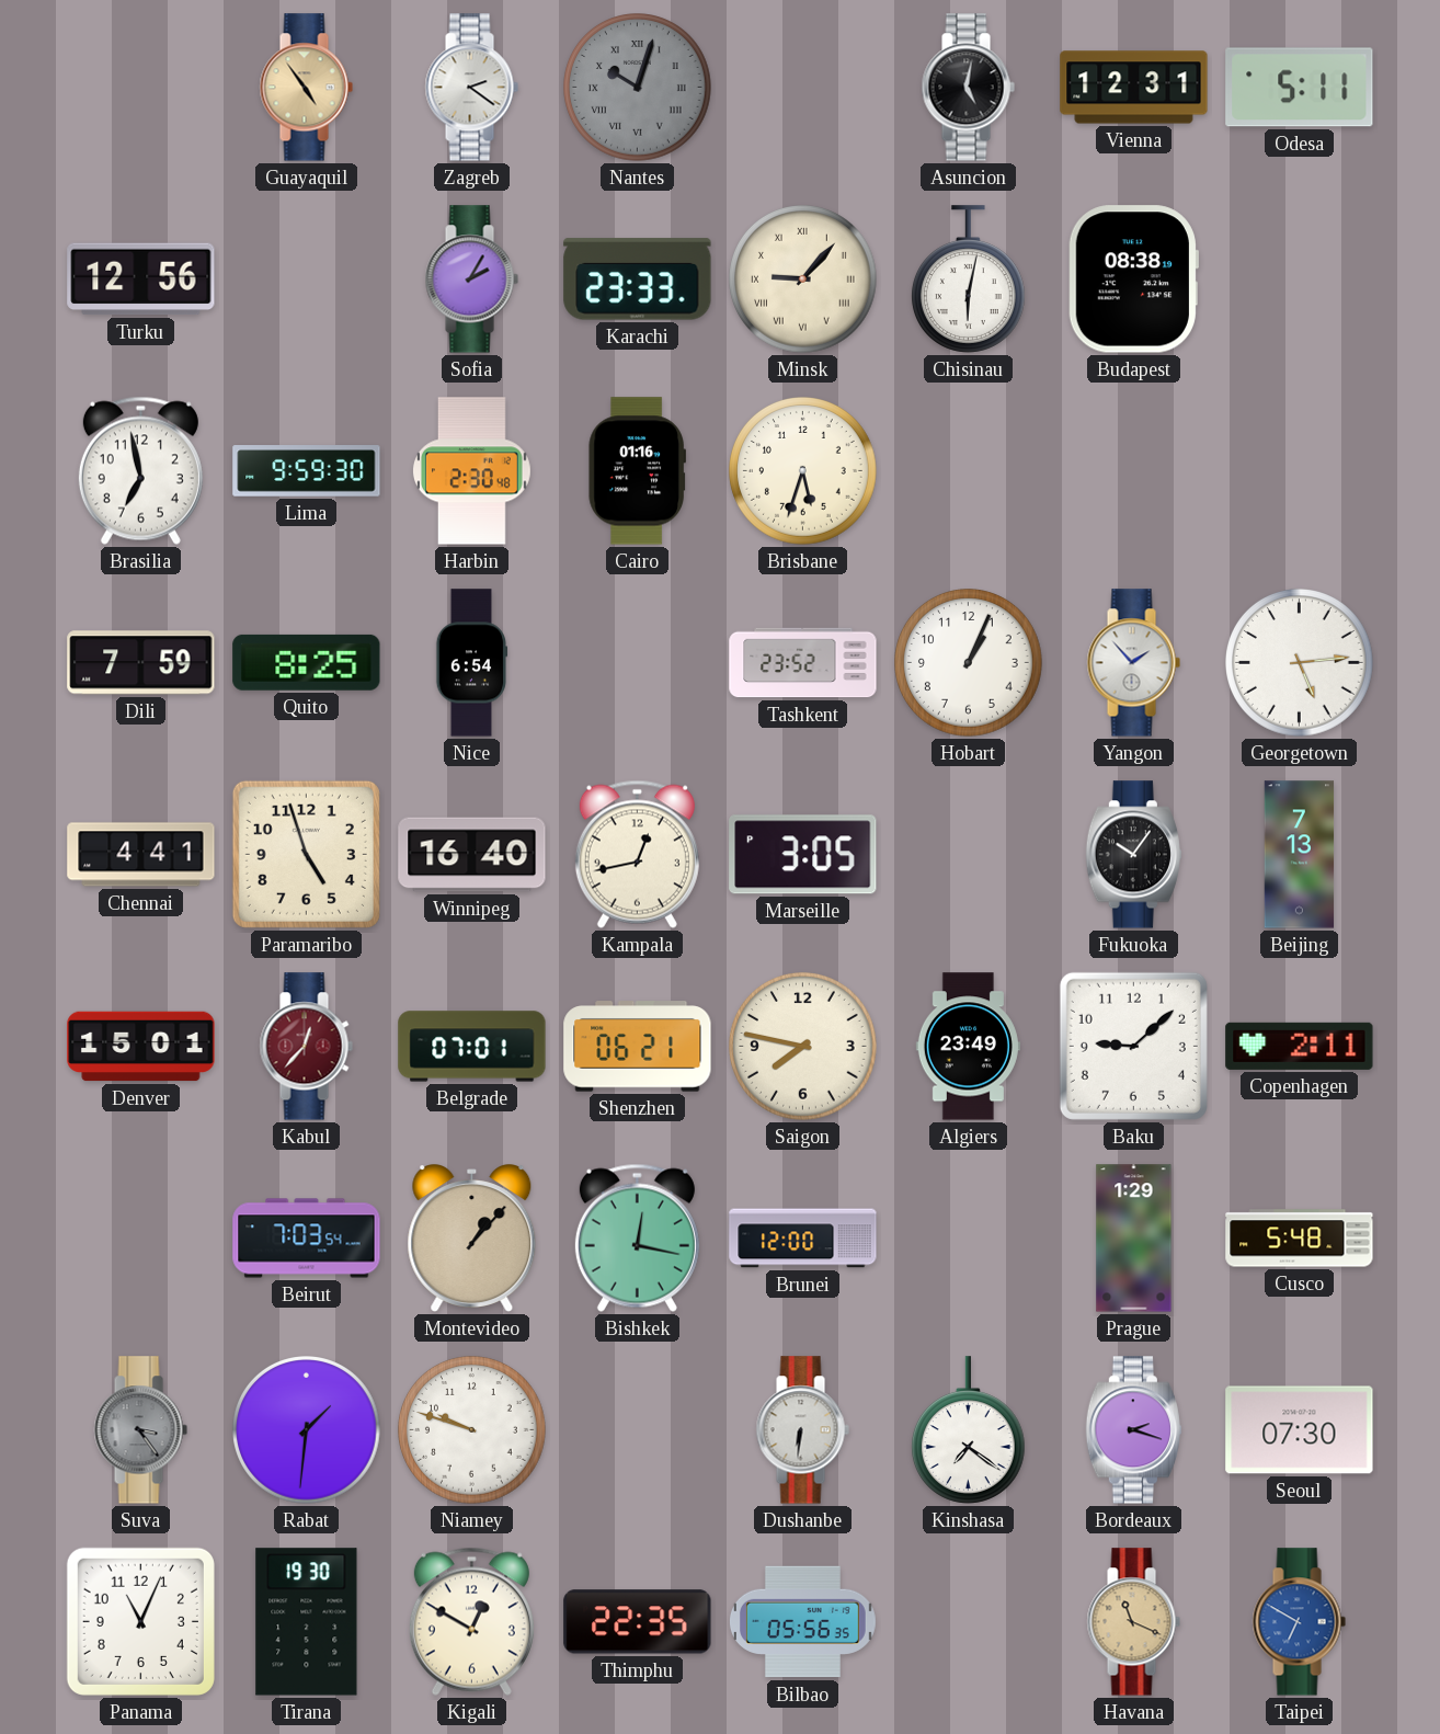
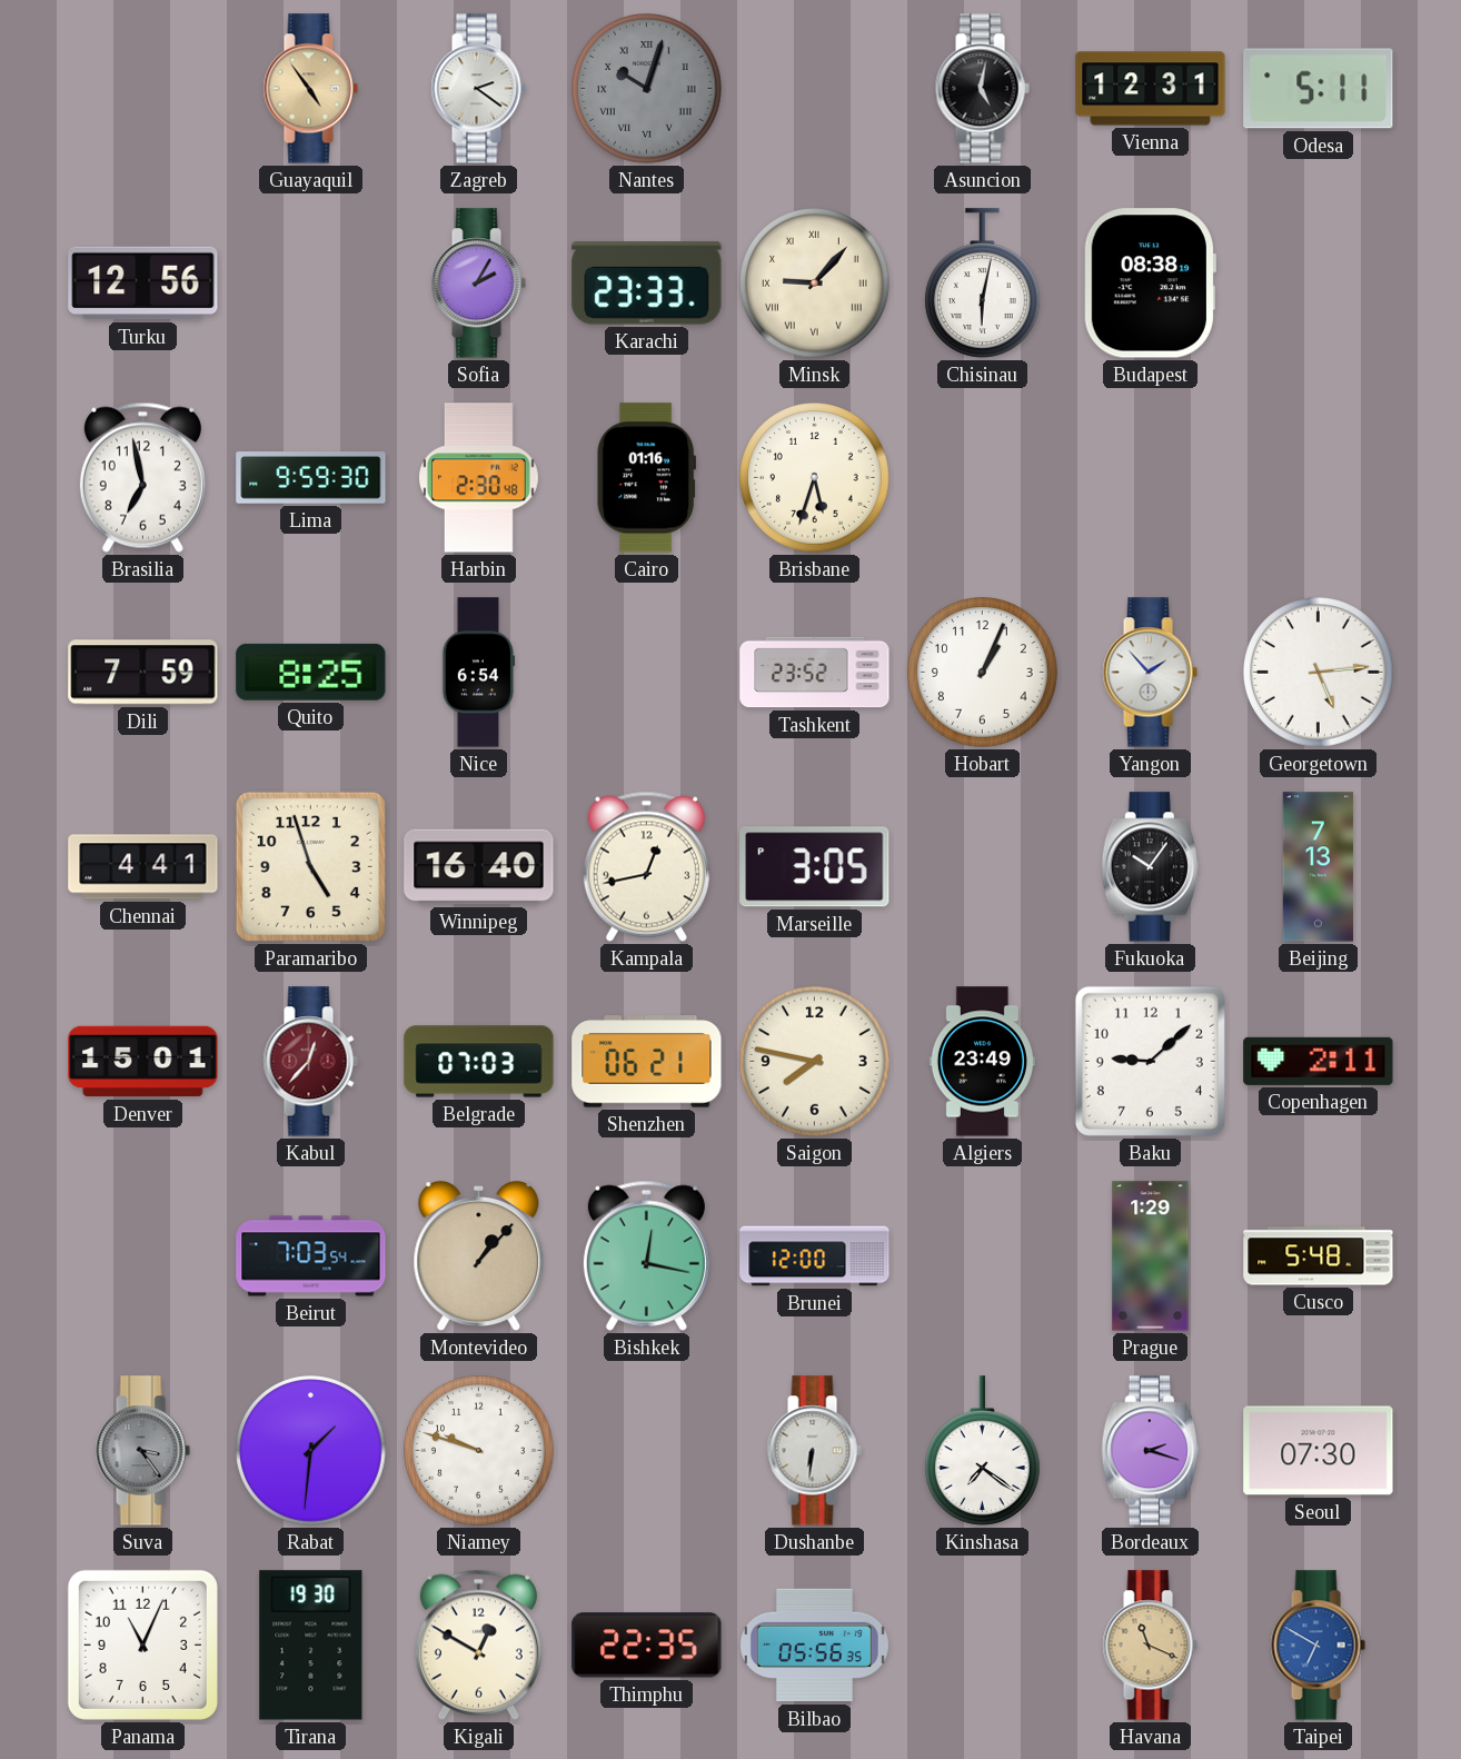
Belgrade: 07:01 -> 07:03 (479, 1062)
